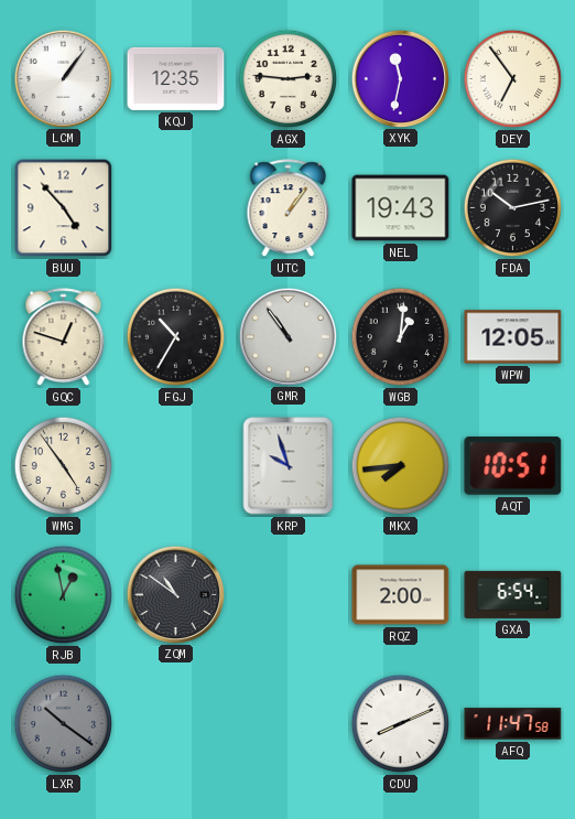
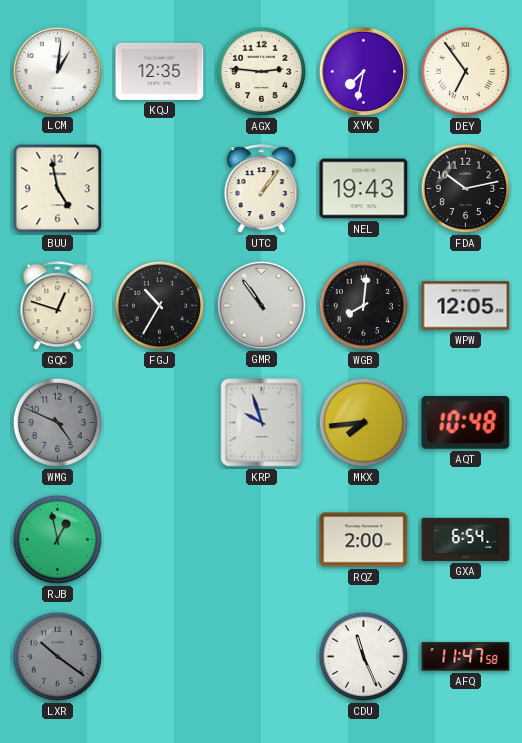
LCM: 1:06 -> 1:01 (57, 71)
XYK: 11:32 -> 7:32 (363, 71)
BUU: 4:53 -> 4:58 (58, 189)
WGB: 1:01 -> 8:01 (364, 306)
WMG: 4:54 -> 4:49 (58, 423)
WMG dial: cream -> grey (58, 423)
AQT: 10:51 -> 10:48 (466, 423)
ZQM: 10:51 -> none (175, 594)
CDU: 8:11 -> 11:26 (364, 657)
